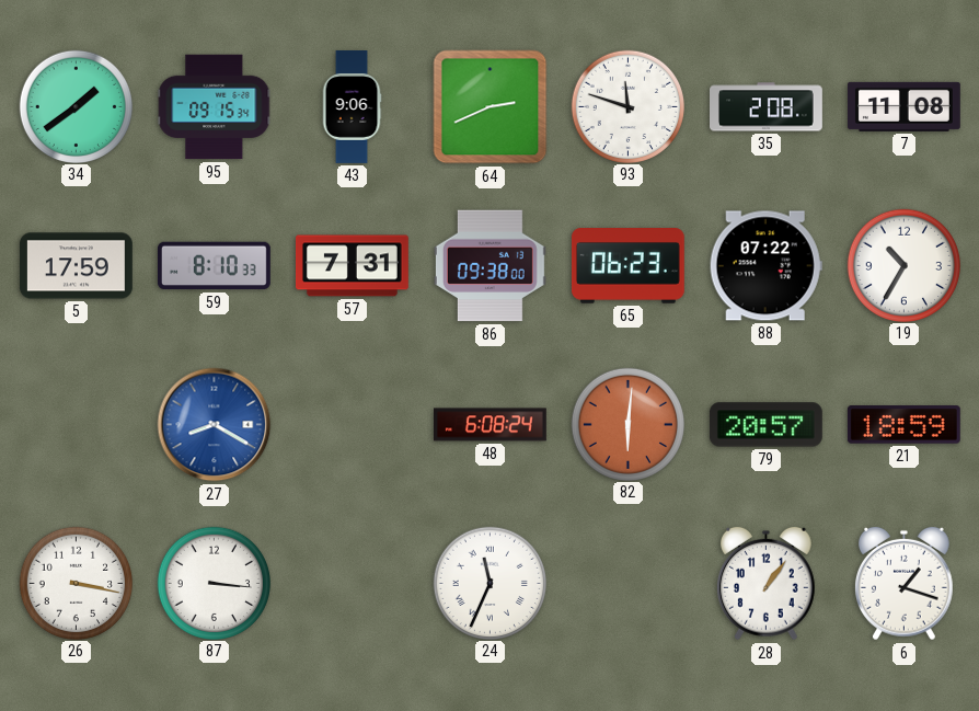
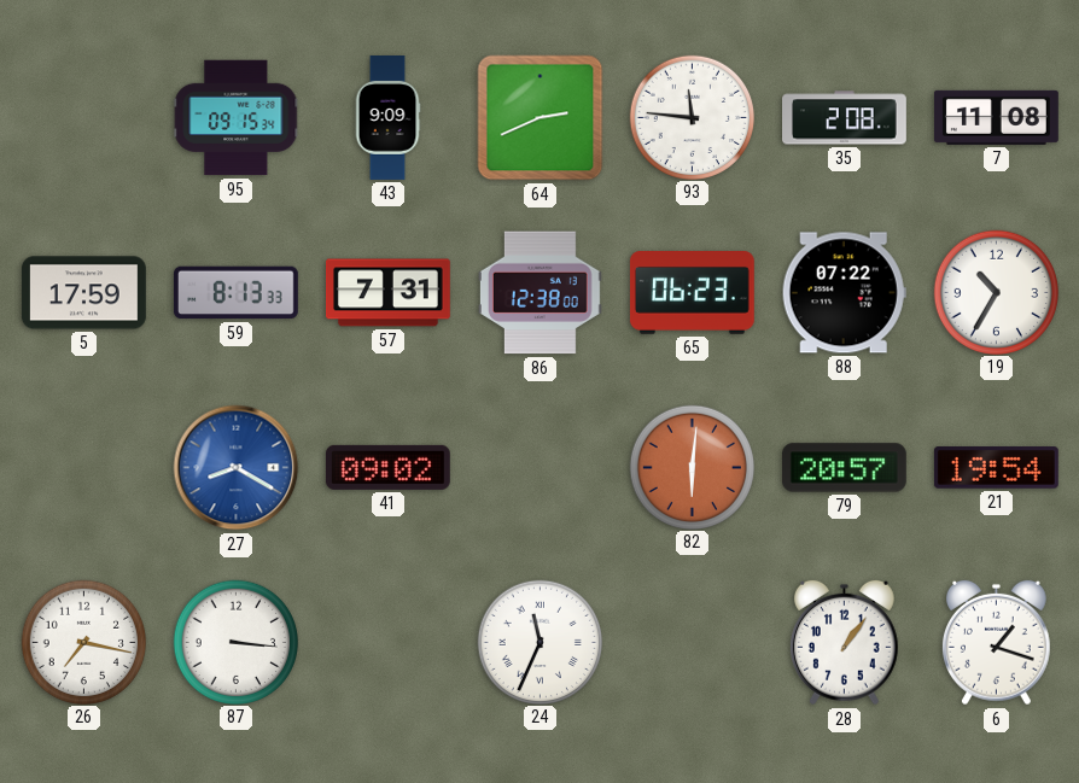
34: 1:39 -> none (76, 106)
43: 9:06 -> 9:09 (387, 118)
93: 11:48 -> 11:46 (692, 117)
59: 8:10 -> 8:13 (235, 293)
86: 09:38 -> 12:38 (539, 293)
41: none -> 09:02 (387, 467)
48: 6:08 -> none (491, 425)
21: 18:59 -> 19:54 (996, 468)
26: 3:17 -> 7:17 (83, 642)
